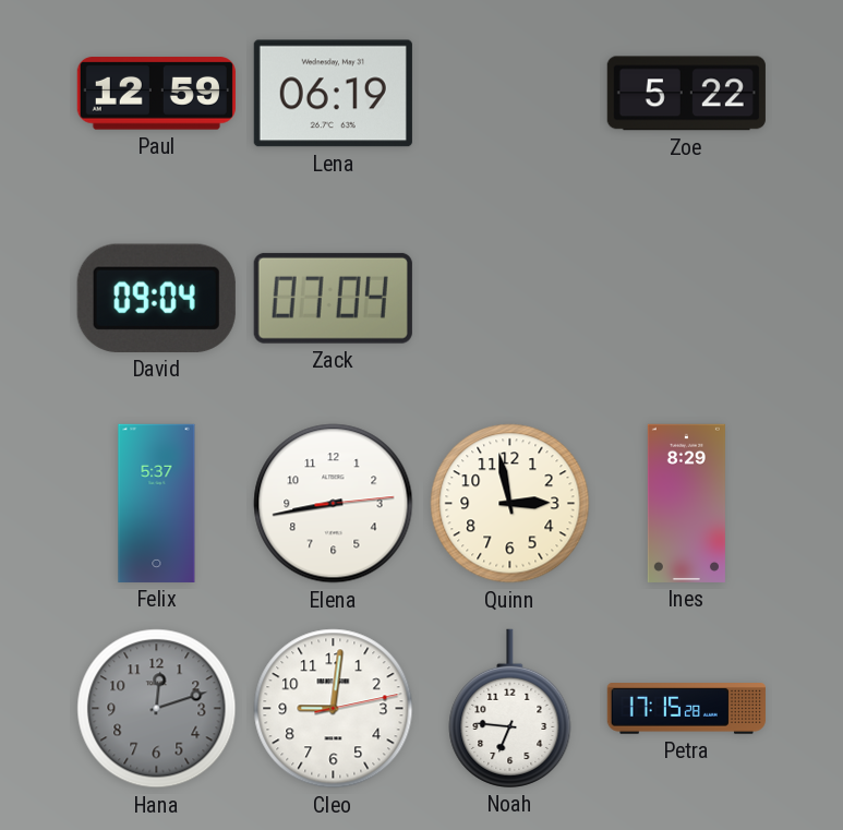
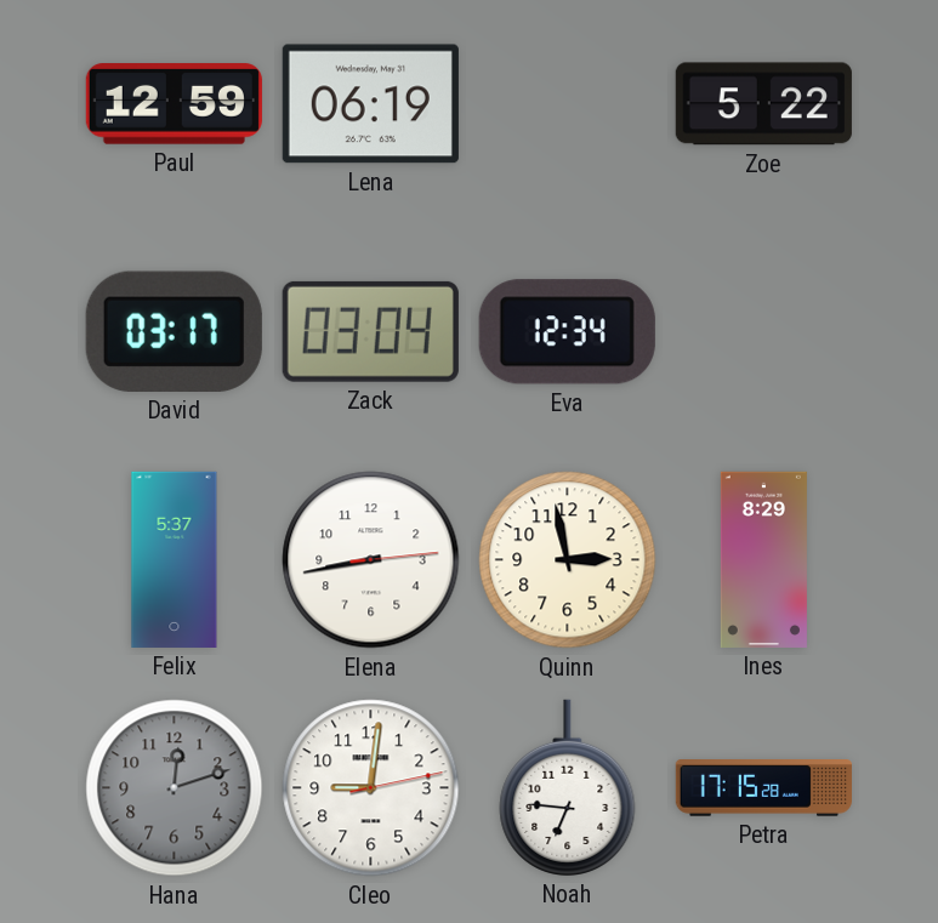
David: 09:04 -> 03:17 (174, 331)
Zack: 07:04 -> 03:04 (370, 331)
Eva: none -> 12:34 (567, 332)
